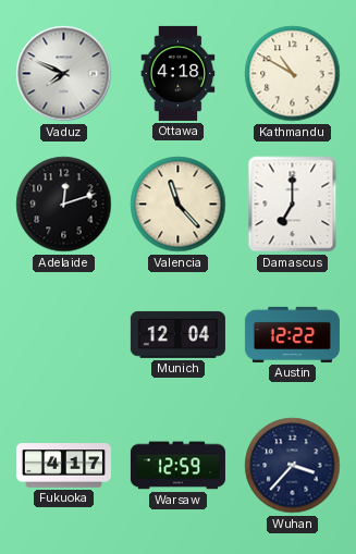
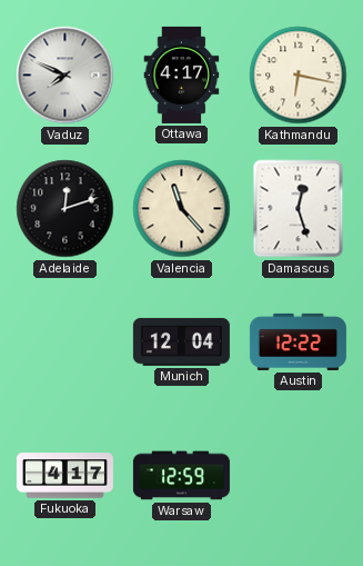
Ottawa: 4:18 -> 4:17 (182, 75)
Kathmandu: 10:50 -> 6:17 (299, 76)
Damascus: 7:00 -> 12:27 (299, 209)
Wuhan: 3:37 -> none (293, 466)
